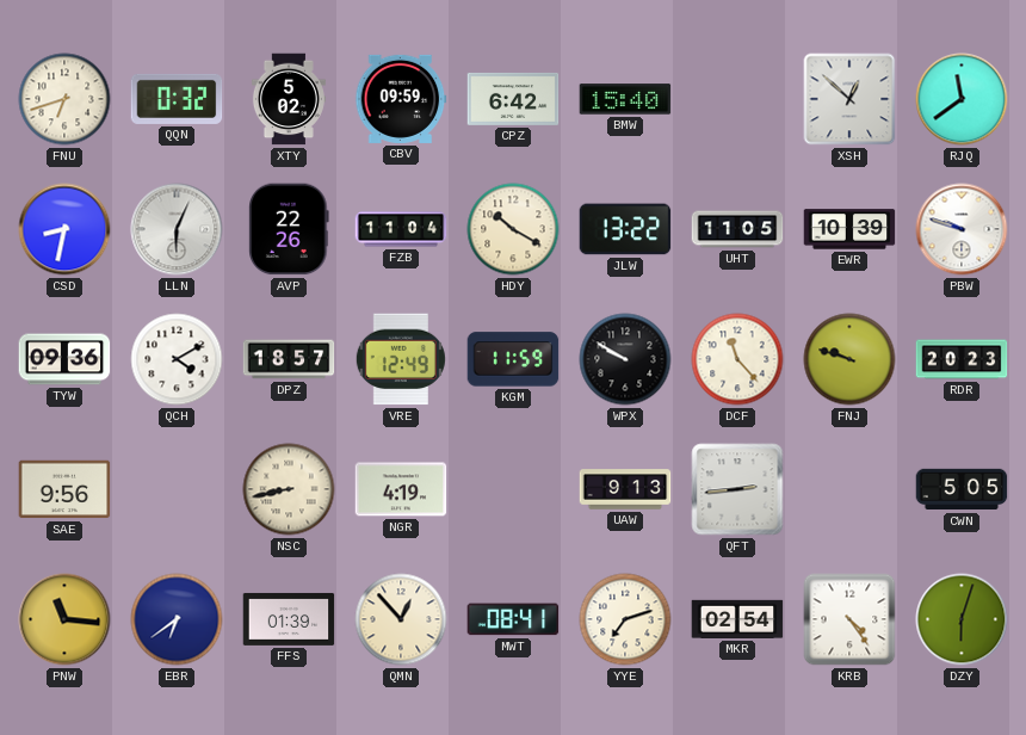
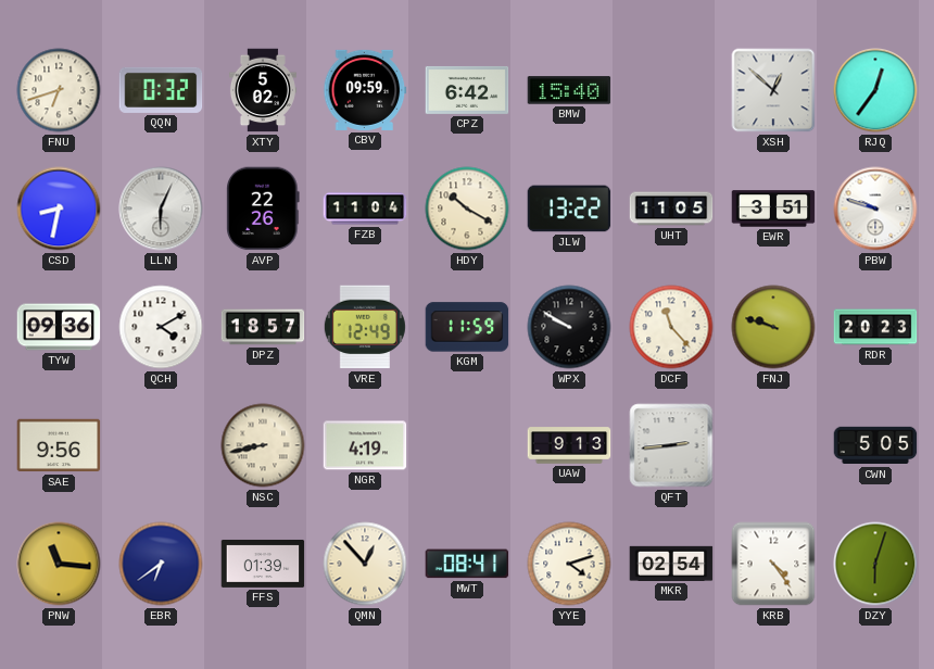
RJQ: 11:39 -> 12:36 (875, 90)
EWR: 10:39 -> 3:51 (773, 209)
YYE: 7:12 -> 4:12 (569, 564)
